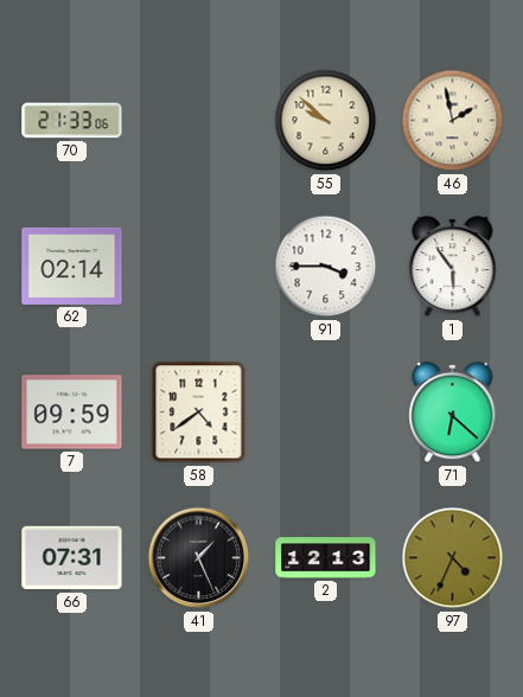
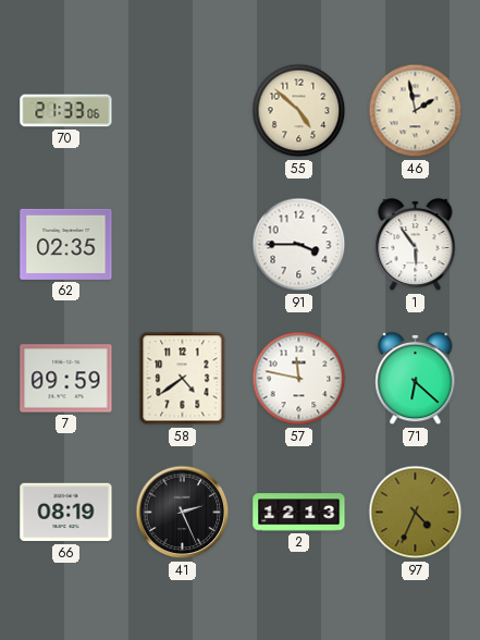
55: 9:52 -> 4:52 (299, 111)
62: 02:14 -> 02:35 (66, 244)
57: none -> 11:47 (299, 379)
66: 07:31 -> 08:19 (66, 513)
41: 1:26 -> 2:26 (183, 513)
